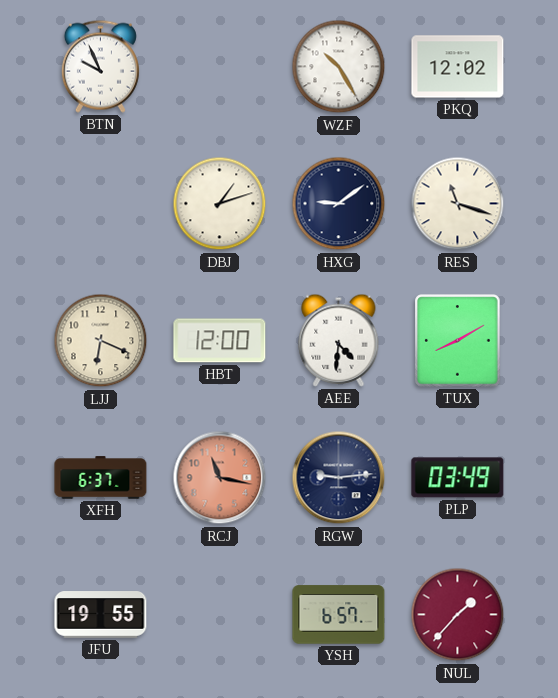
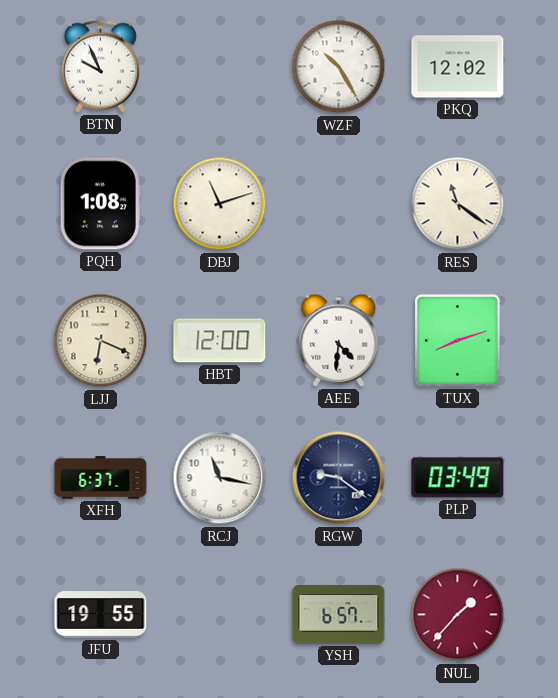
PQH: none -> 1:08 (100, 204)
DBJ: 1:12 -> 11:12 (220, 204)
HXG: 9:09 -> none (339, 204)
RES: 11:18 -> 11:21 (458, 204)
TUX: 8:10 -> 8:12 (458, 341)
RCJ dial: salmon -> white (220, 478)
RGW: 9:14 -> 9:21 (339, 478)
